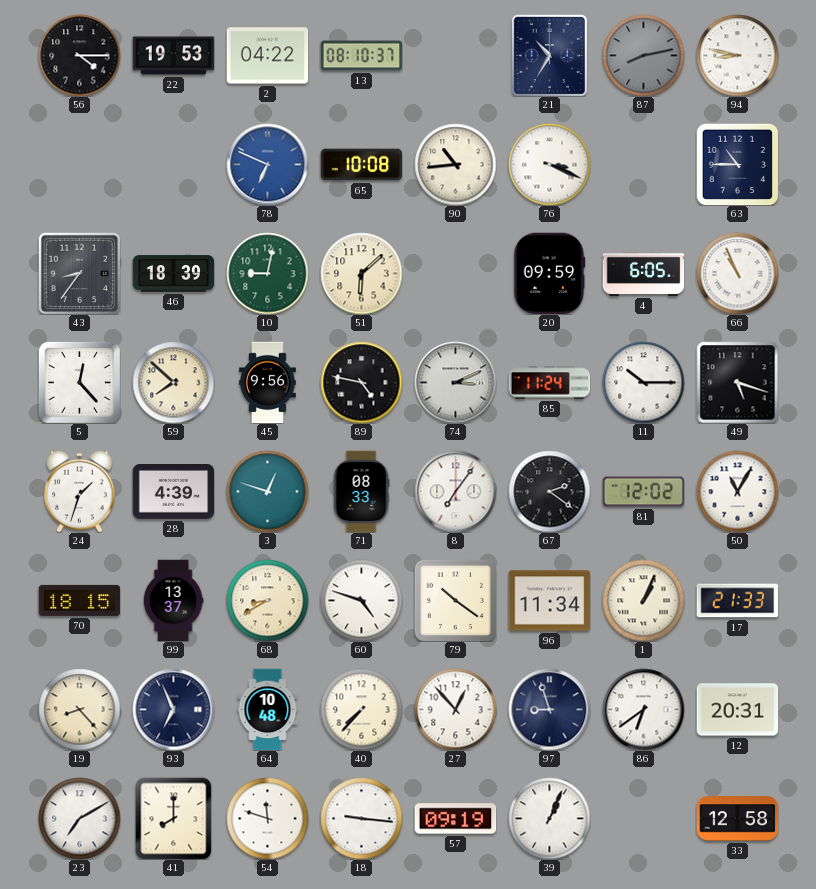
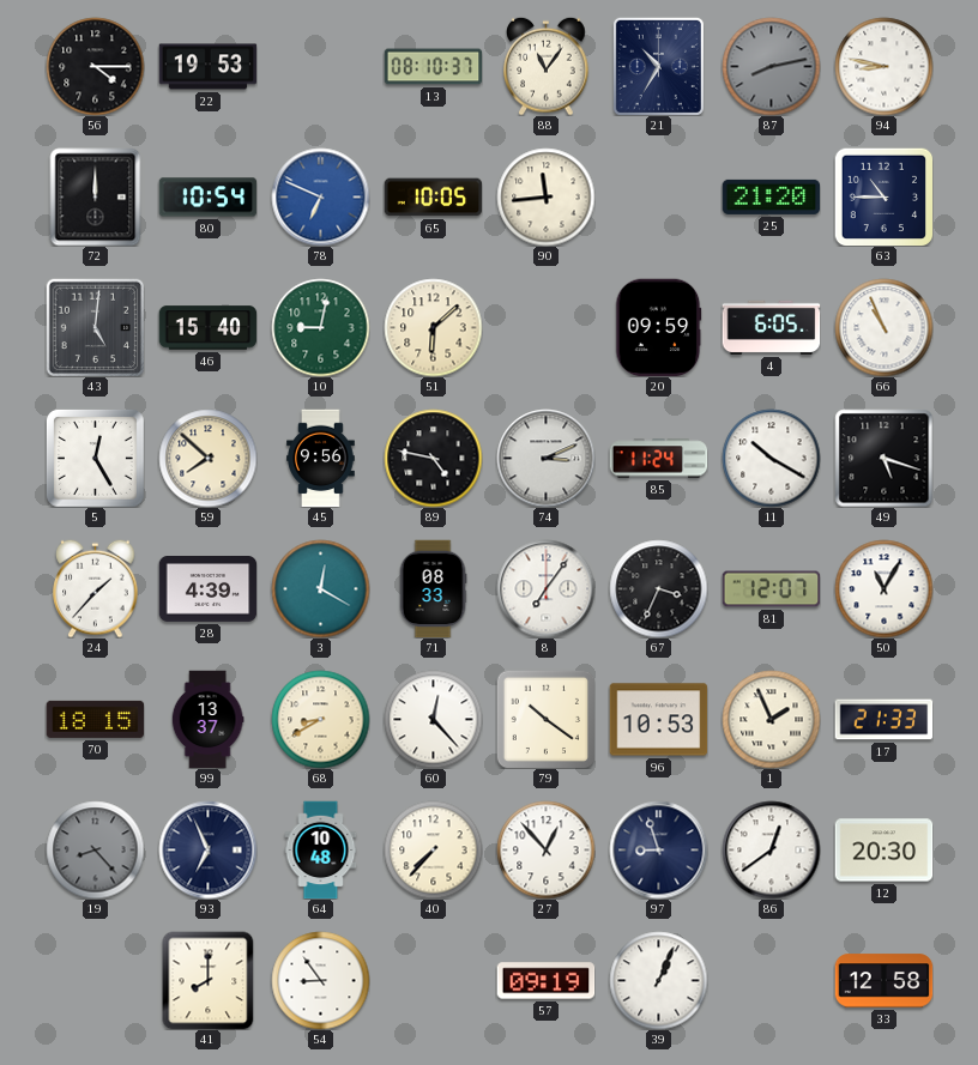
2: 04:22 -> none (267, 56)
88: none -> 11:06 (547, 66)
72: none -> 12:00 (96, 196)
80: none -> 10:54 (207, 198)
65: 10:08 -> 10:05 (433, 198)
90: 10:44 -> 11:44 (545, 196)
76: 3:19 -> none (549, 164)
25: none -> 21:20 (771, 196)
43: 8:36 -> 5:01 (95, 327)
46: 18:39 -> 15:40 (207, 328)
5: 12:23 -> 12:25 (95, 458)
11: 10:15 -> 10:20 (771, 458)
24: 1:33 -> 1:37 (96, 588)
3: 12:48 -> 12:20 (320, 588)
67: 2:21 -> 3:34 (658, 588)
81: 12:02 -> 12:07 (771, 589)
60: 4:48 -> 12:23 (433, 719)
96: 11:34 -> 10:53 (658, 720)
1: 1:04 -> 1:56 (771, 719)
19 dial: cream -> grey (95, 849)
86: 6:39 -> 12:39 (771, 849)
12: 20:31 -> 20:30 (883, 851)
23: 7:10 -> none (79, 818)
54: 11:48 -> 8:54 (320, 980)
18: 9:16 -> none (361, 818)
